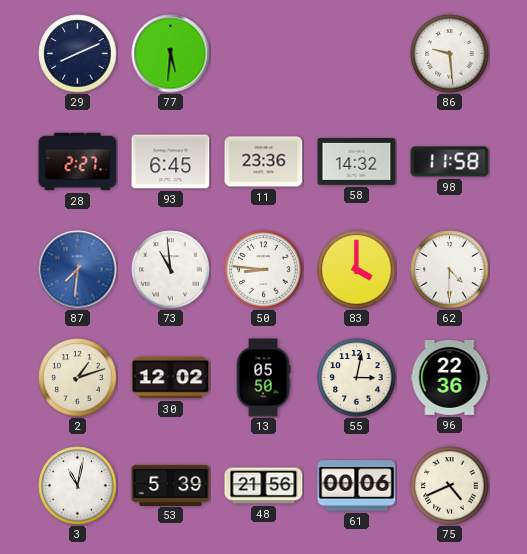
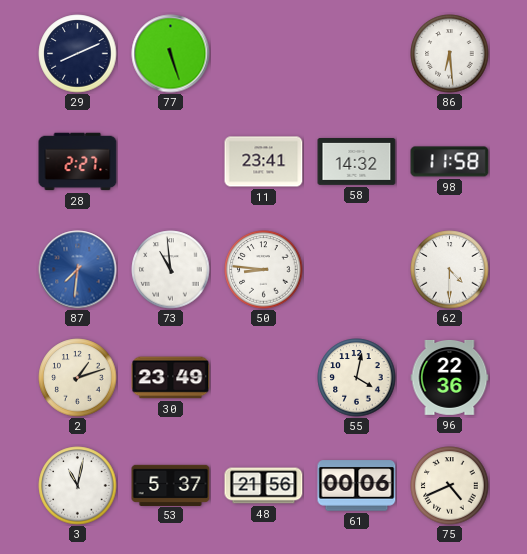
77: 5:31 -> 5:27 (171, 54)
86: 9:29 -> 6:29 (450, 54)
93: 6:45 -> none (171, 162)
11: 23:36 -> 23:41 (264, 162)
83: 4:00 -> none (357, 270)
30: 12:02 -> 23:49 (171, 378)
13: 05:50 -> none (263, 378)
55: 3:02 -> 4:02 (357, 378)
53: 5:39 -> 5:37 (171, 485)
